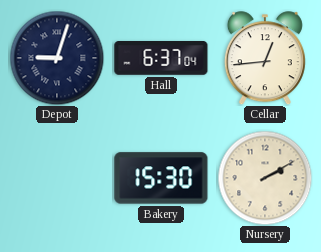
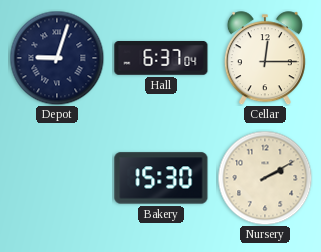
Cellar: 12:44 -> 12:15 (265, 58)
